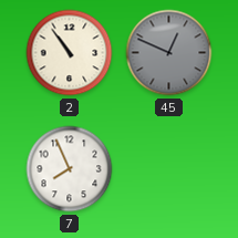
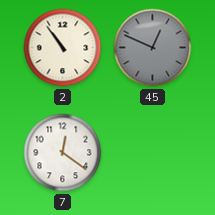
7: 7:56 -> 12:21 (63, 153)
